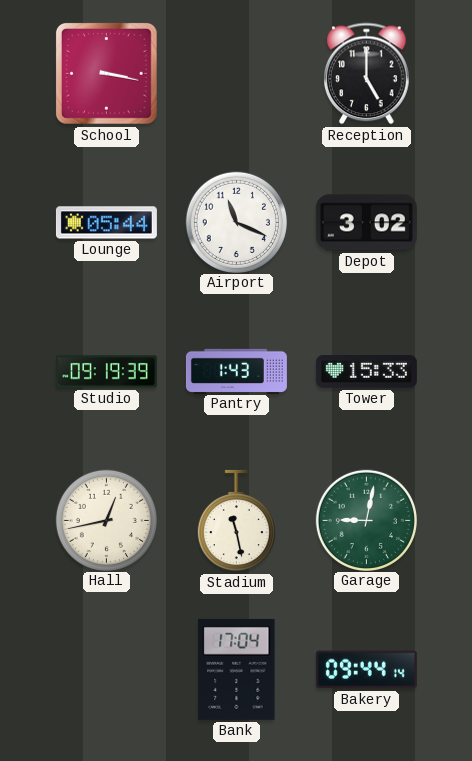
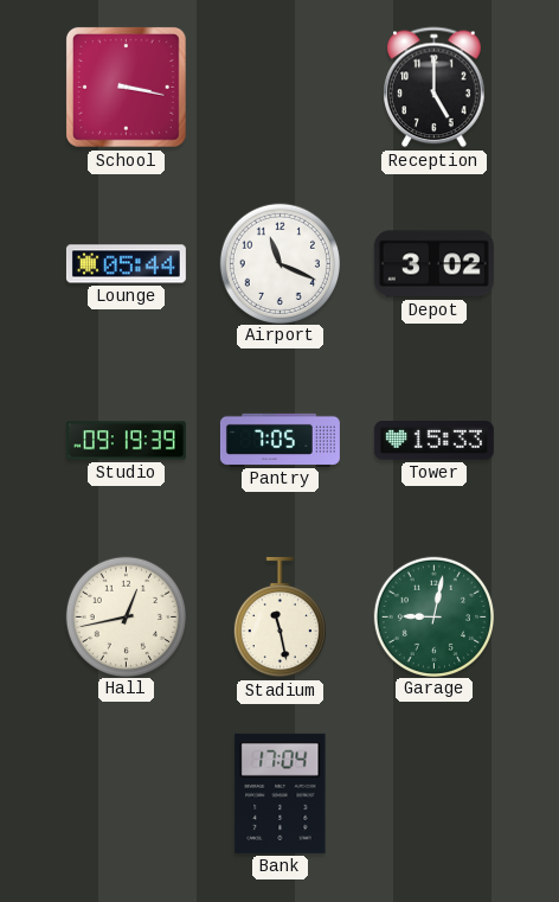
Pantry: 1:43 -> 7:05 (279, 440)
Bakery: 09:44 -> none (366, 670)
